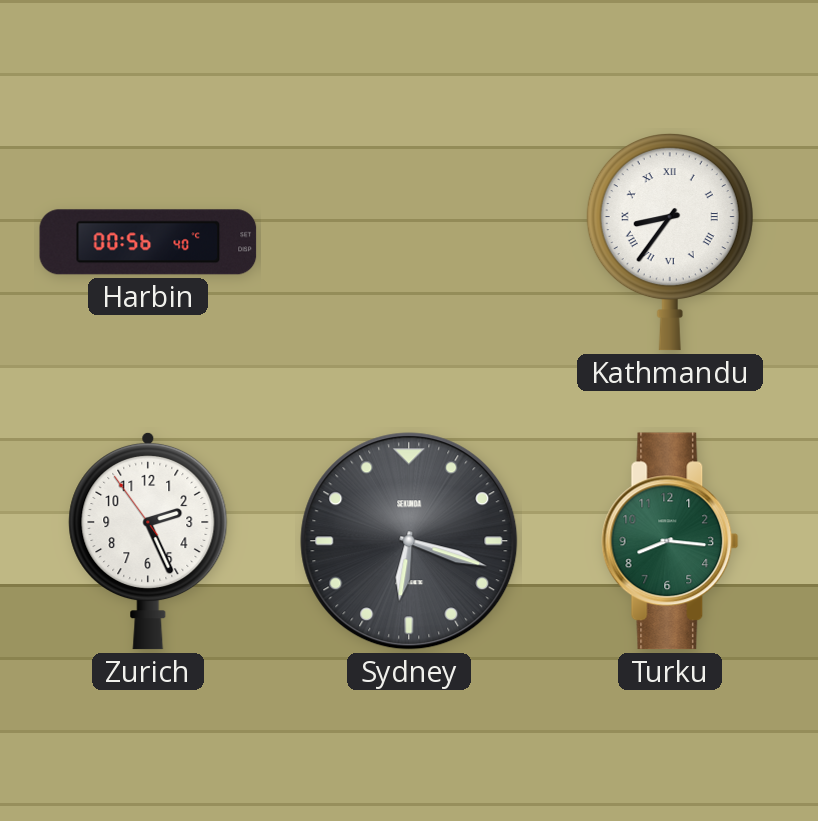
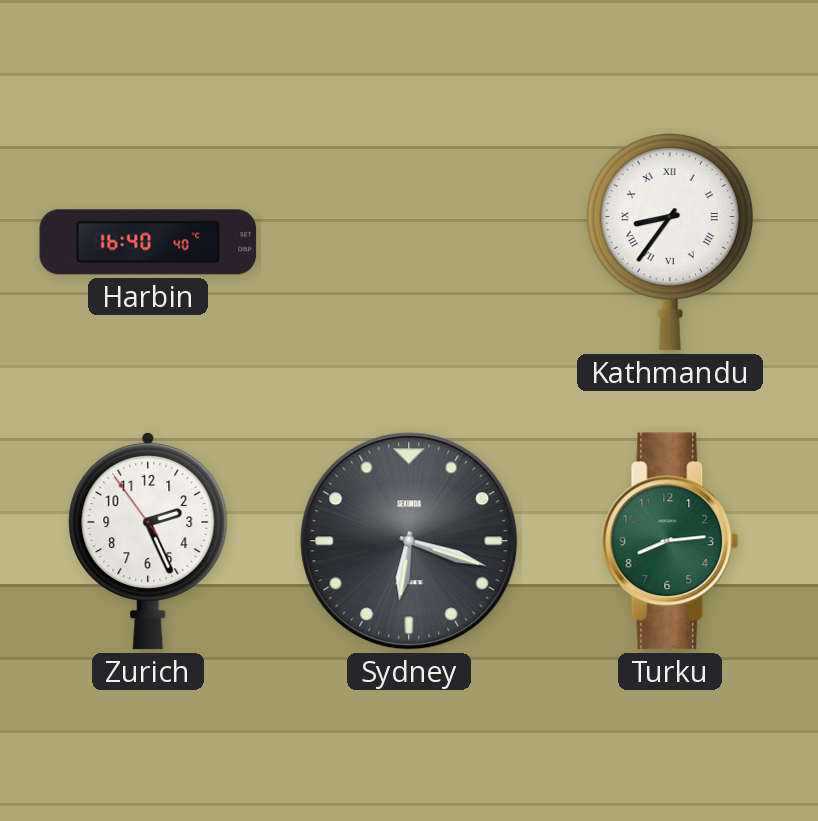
Harbin: 00:56 -> 16:40 (148, 242)
Turku: 8:16 -> 8:14 (670, 541)
